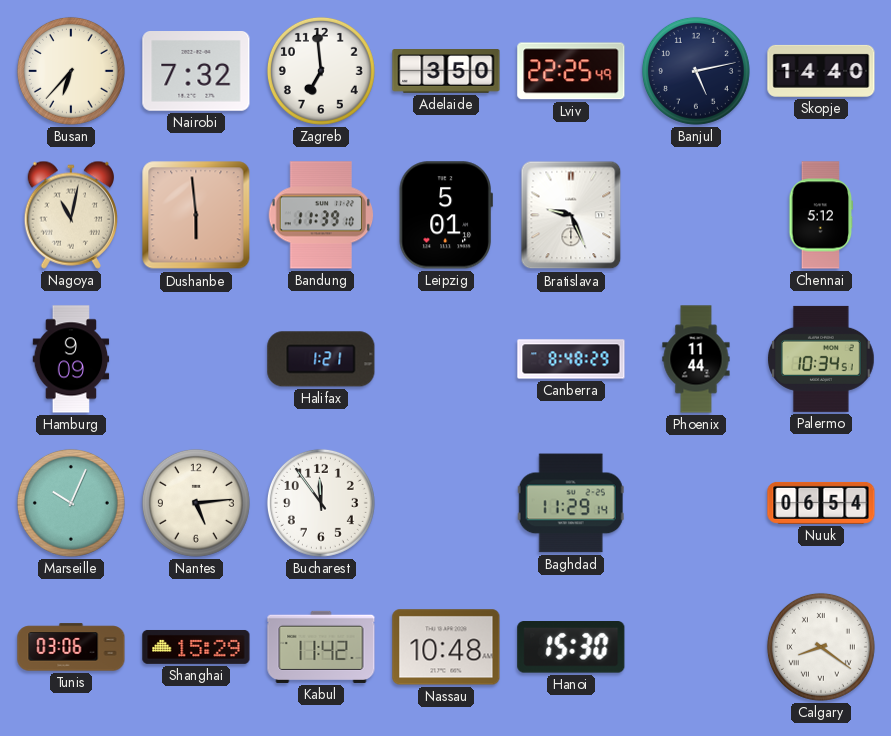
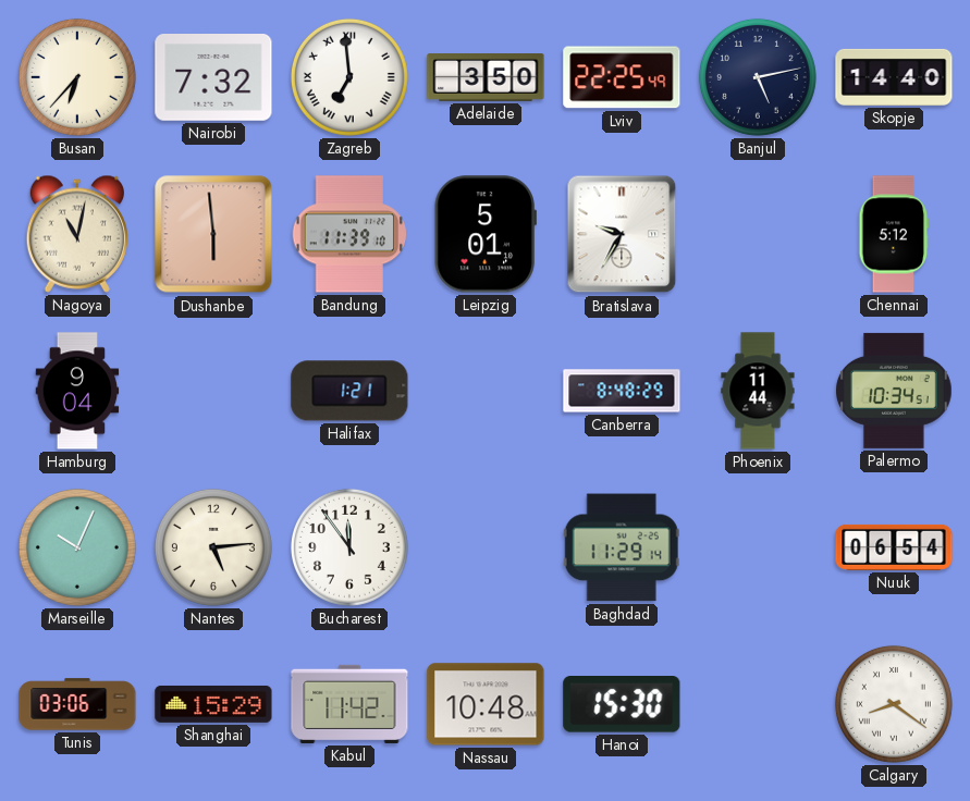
Zagreb numerals: Arabic -> Roman (349, 77)
Bratislava: 9:26 -> 9:35 (622, 234)
Hamburg: 9:09 -> 9:04 (77, 391)
